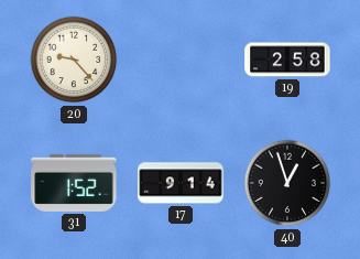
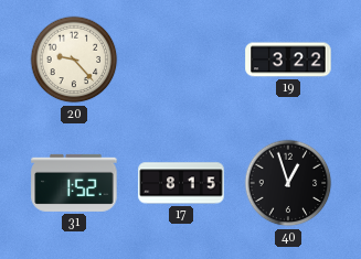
19: 2:58 -> 3:22 (288, 60)
17: 9:14 -> 8:15 (181, 183)
